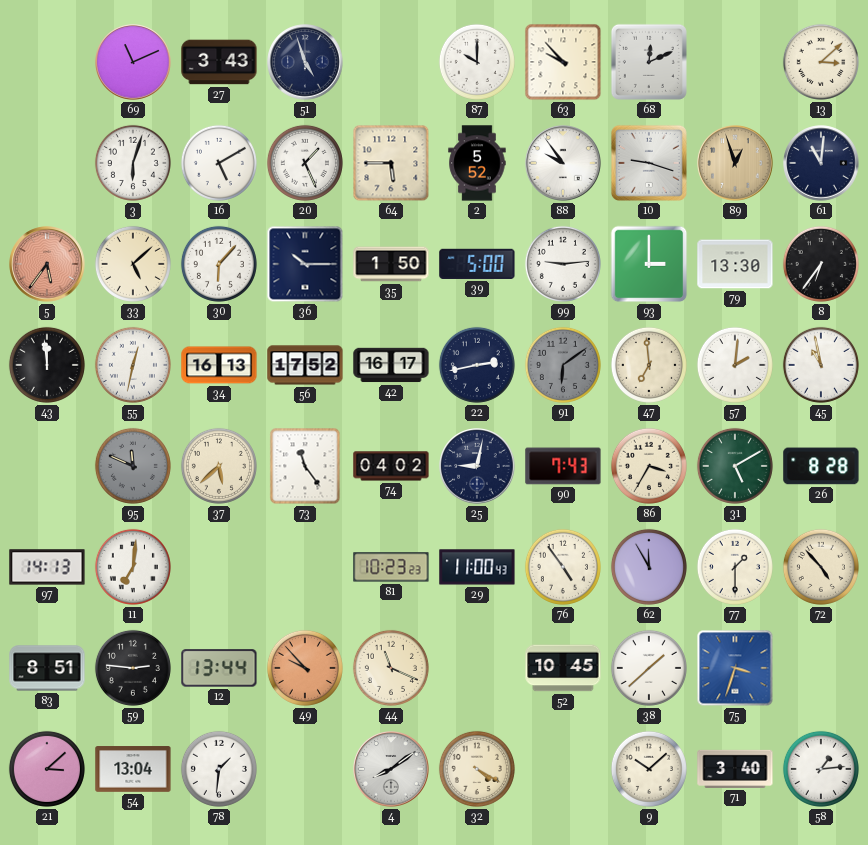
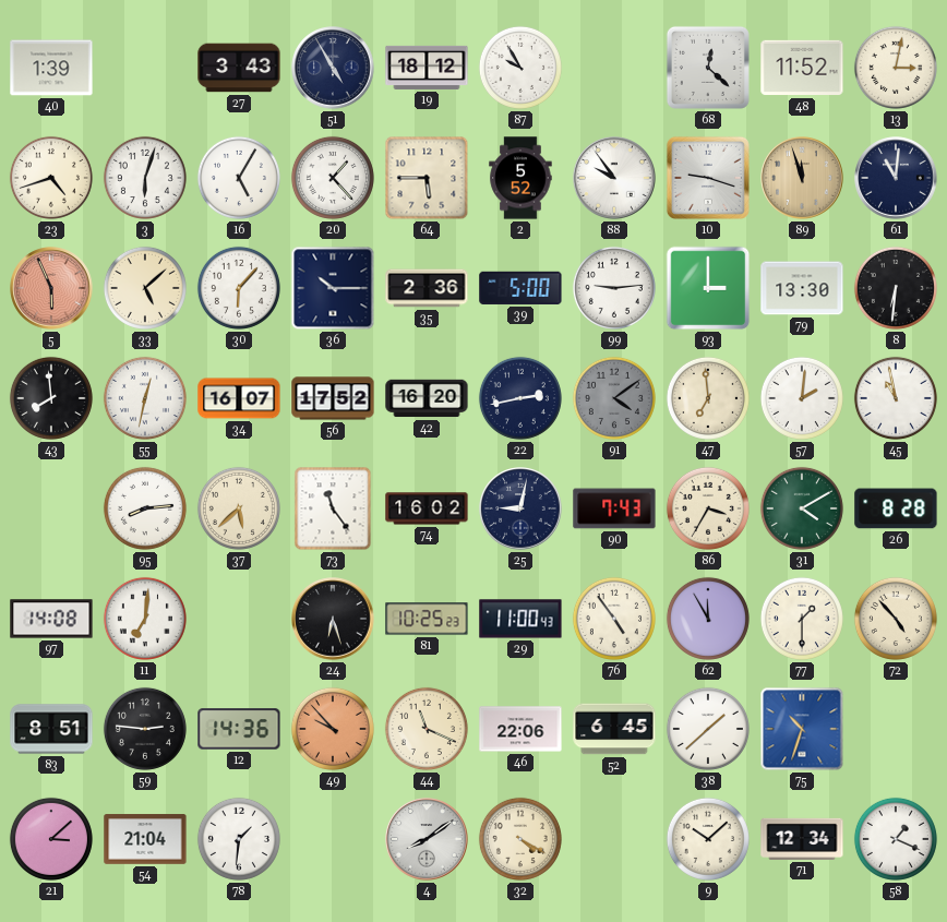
40: none -> 1:39 (51, 68)
69: 11:11 -> none (133, 62)
51: 4:57 -> 4:55 (333, 68)
19: none -> 18:12 (427, 68)
87: 10:00 -> 9:55 (520, 68)
63: 9:53 -> none (563, 62)
68: 12:11 -> 12:22 (708, 68)
48: none -> 11:52 (802, 68)
13: 3:08 -> 3:02 (896, 68)
23: none -> 4:42 (51, 178)
16: 5:10 -> 5:05 (239, 178)
20: 1:26 -> 1:23 (333, 178)
89: 12:57 -> 11:57 (802, 178)
5: 5:36 -> 5:56 (51, 288)
35: 1:50 -> 2:36 (427, 288)
8: 6:36 -> 6:31 (896, 288)
43: 11:59 -> 7:59 (51, 398)
34: 16:13 -> 16:07 (239, 398)
42: 16:17 -> 16:20 (427, 398)
91: 6:09 -> 4:09 (614, 398)
95: 11:49 -> 8:14 (145, 508)
95 dial: grey -> white (145, 508)
74: 04:02 -> 16:02 (427, 508)
31: 5:10 -> 4:10 (802, 508)
97: 14:13 -> 14:08 (51, 619)
24: none -> 6:27 (333, 619)
81: 10:23 -> 10:25 (427, 619)
12: 13:44 -> 14:36 (239, 729)
46: none -> 22:06 (520, 729)
52: 10:45 -> 6:45 (614, 729)
75: 3:33 -> 10:33 (802, 729)
54: 13:04 -> 21:04 (145, 839)
71: 3:40 -> 12:34 (802, 839)
58: 1:14 -> 1:19 (896, 839)
